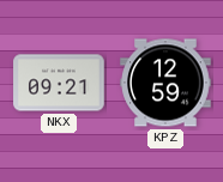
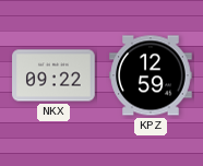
NKX: 09:21 -> 09:22 (53, 75)
